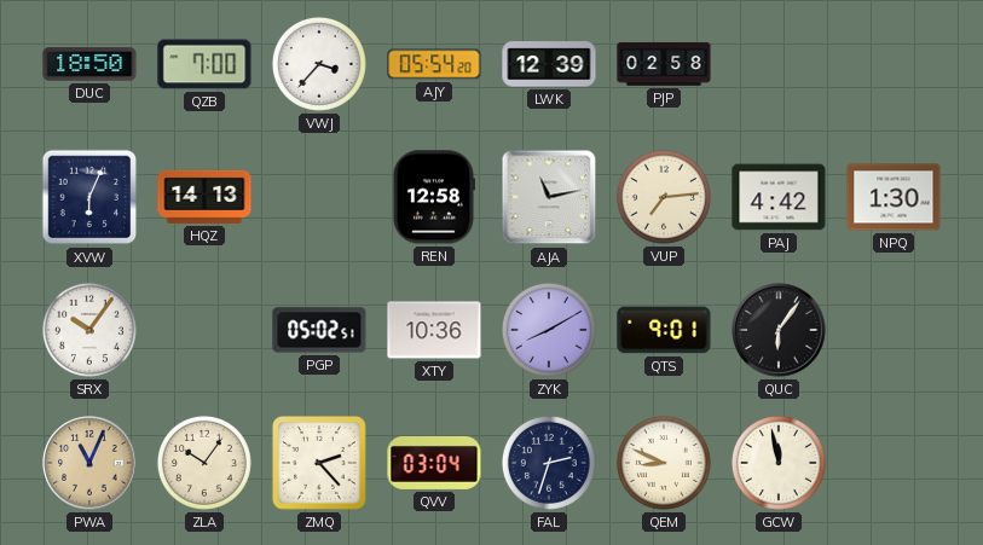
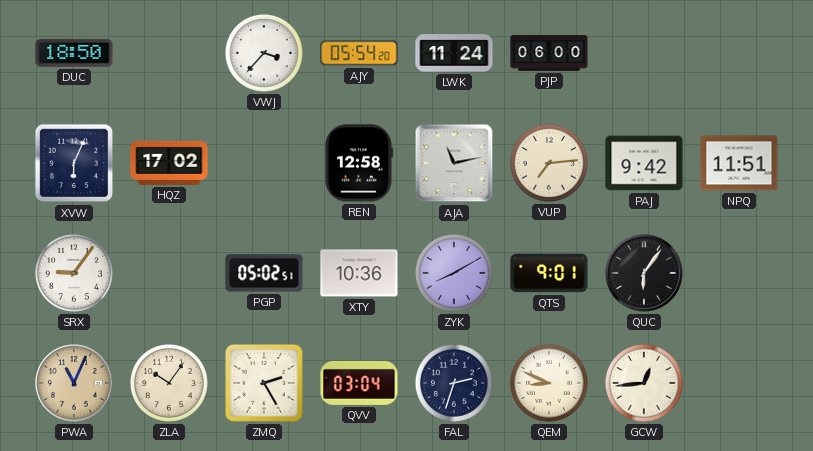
QZB: 7:00 -> none (204, 64)
LWK: 12:39 -> 11:24 (454, 53)
PJP: 02:58 -> 06:00 (549, 53)
HQZ: 14:13 -> 17:02 (169, 163)
PAJ: 4:42 -> 9:42 (644, 163)
NPQ: 1:30 -> 11:51 (739, 163)
SRX: 10:06 -> 9:06 (74, 273)
ZMQ: 2:23 -> 2:25 (264, 383)
GCW: 11:58 -> 12:44 (644, 383)
